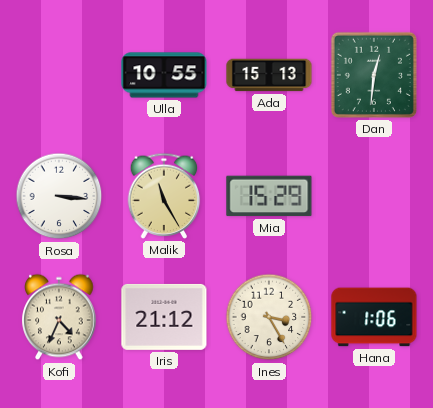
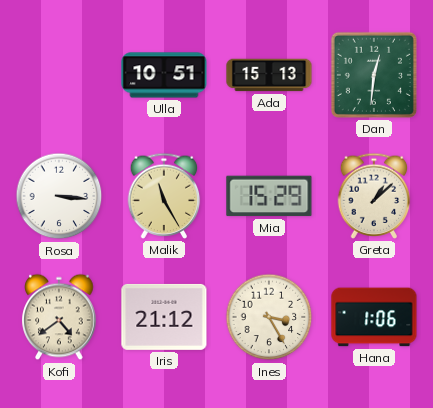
Ulla: 10:55 -> 10:51 (164, 75)
Greta: none -> 1:08 (374, 196)
Kofi: 4:34 -> 4:39 (59, 317)
